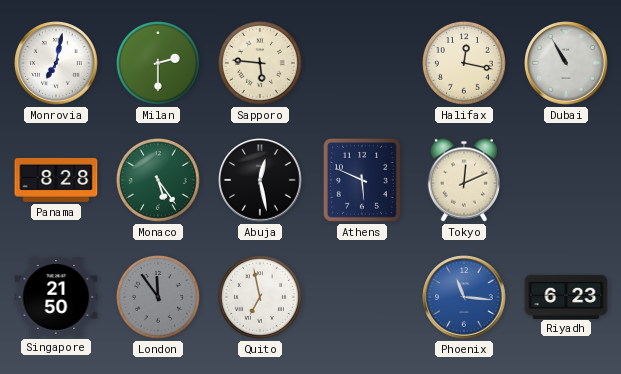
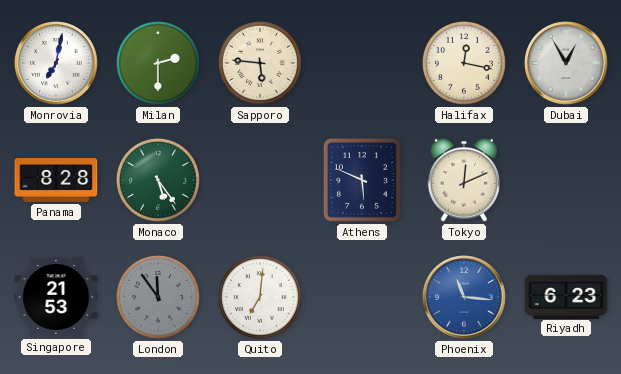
Dubai: 10:55 -> 12:55 (566, 63)
Abuja: 12:28 -> none (260, 180)
Singapore: 21:50 -> 21:53 (56, 297)
Quito: 6:58 -> 7:01 (260, 297)
